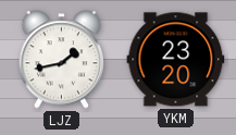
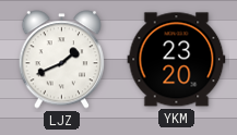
LJZ: 1:43 -> 1:41 (62, 60)
